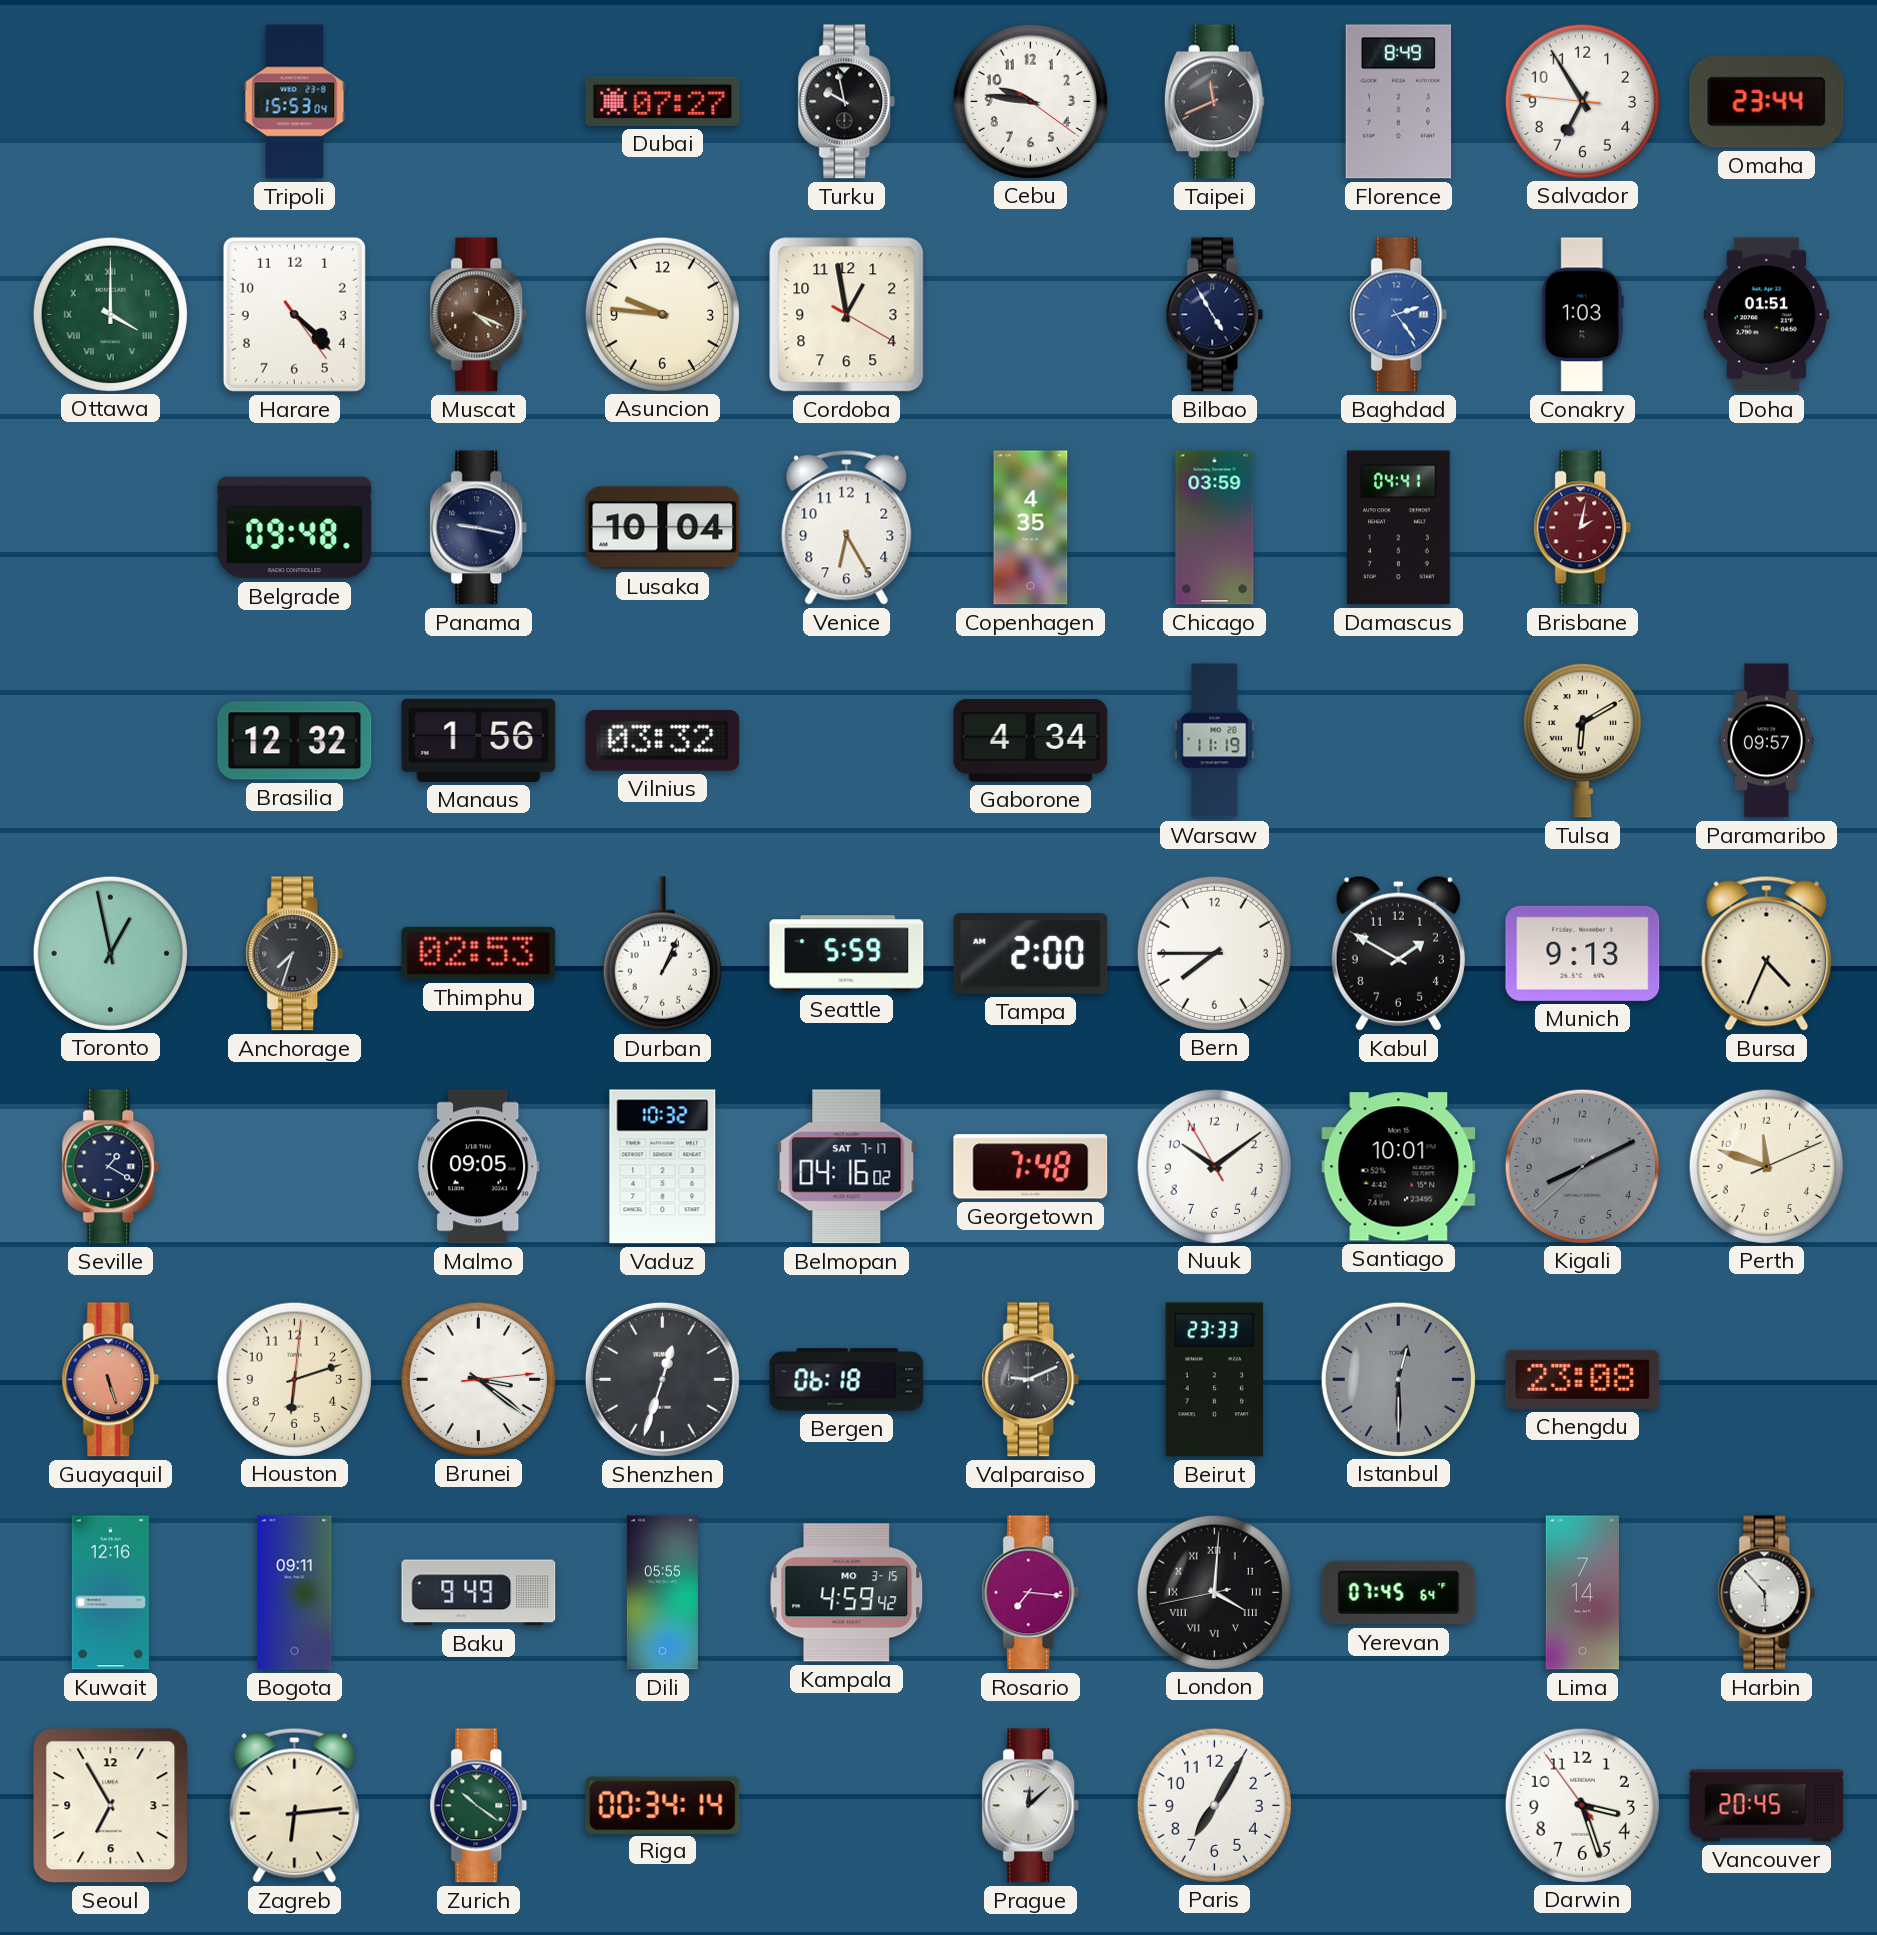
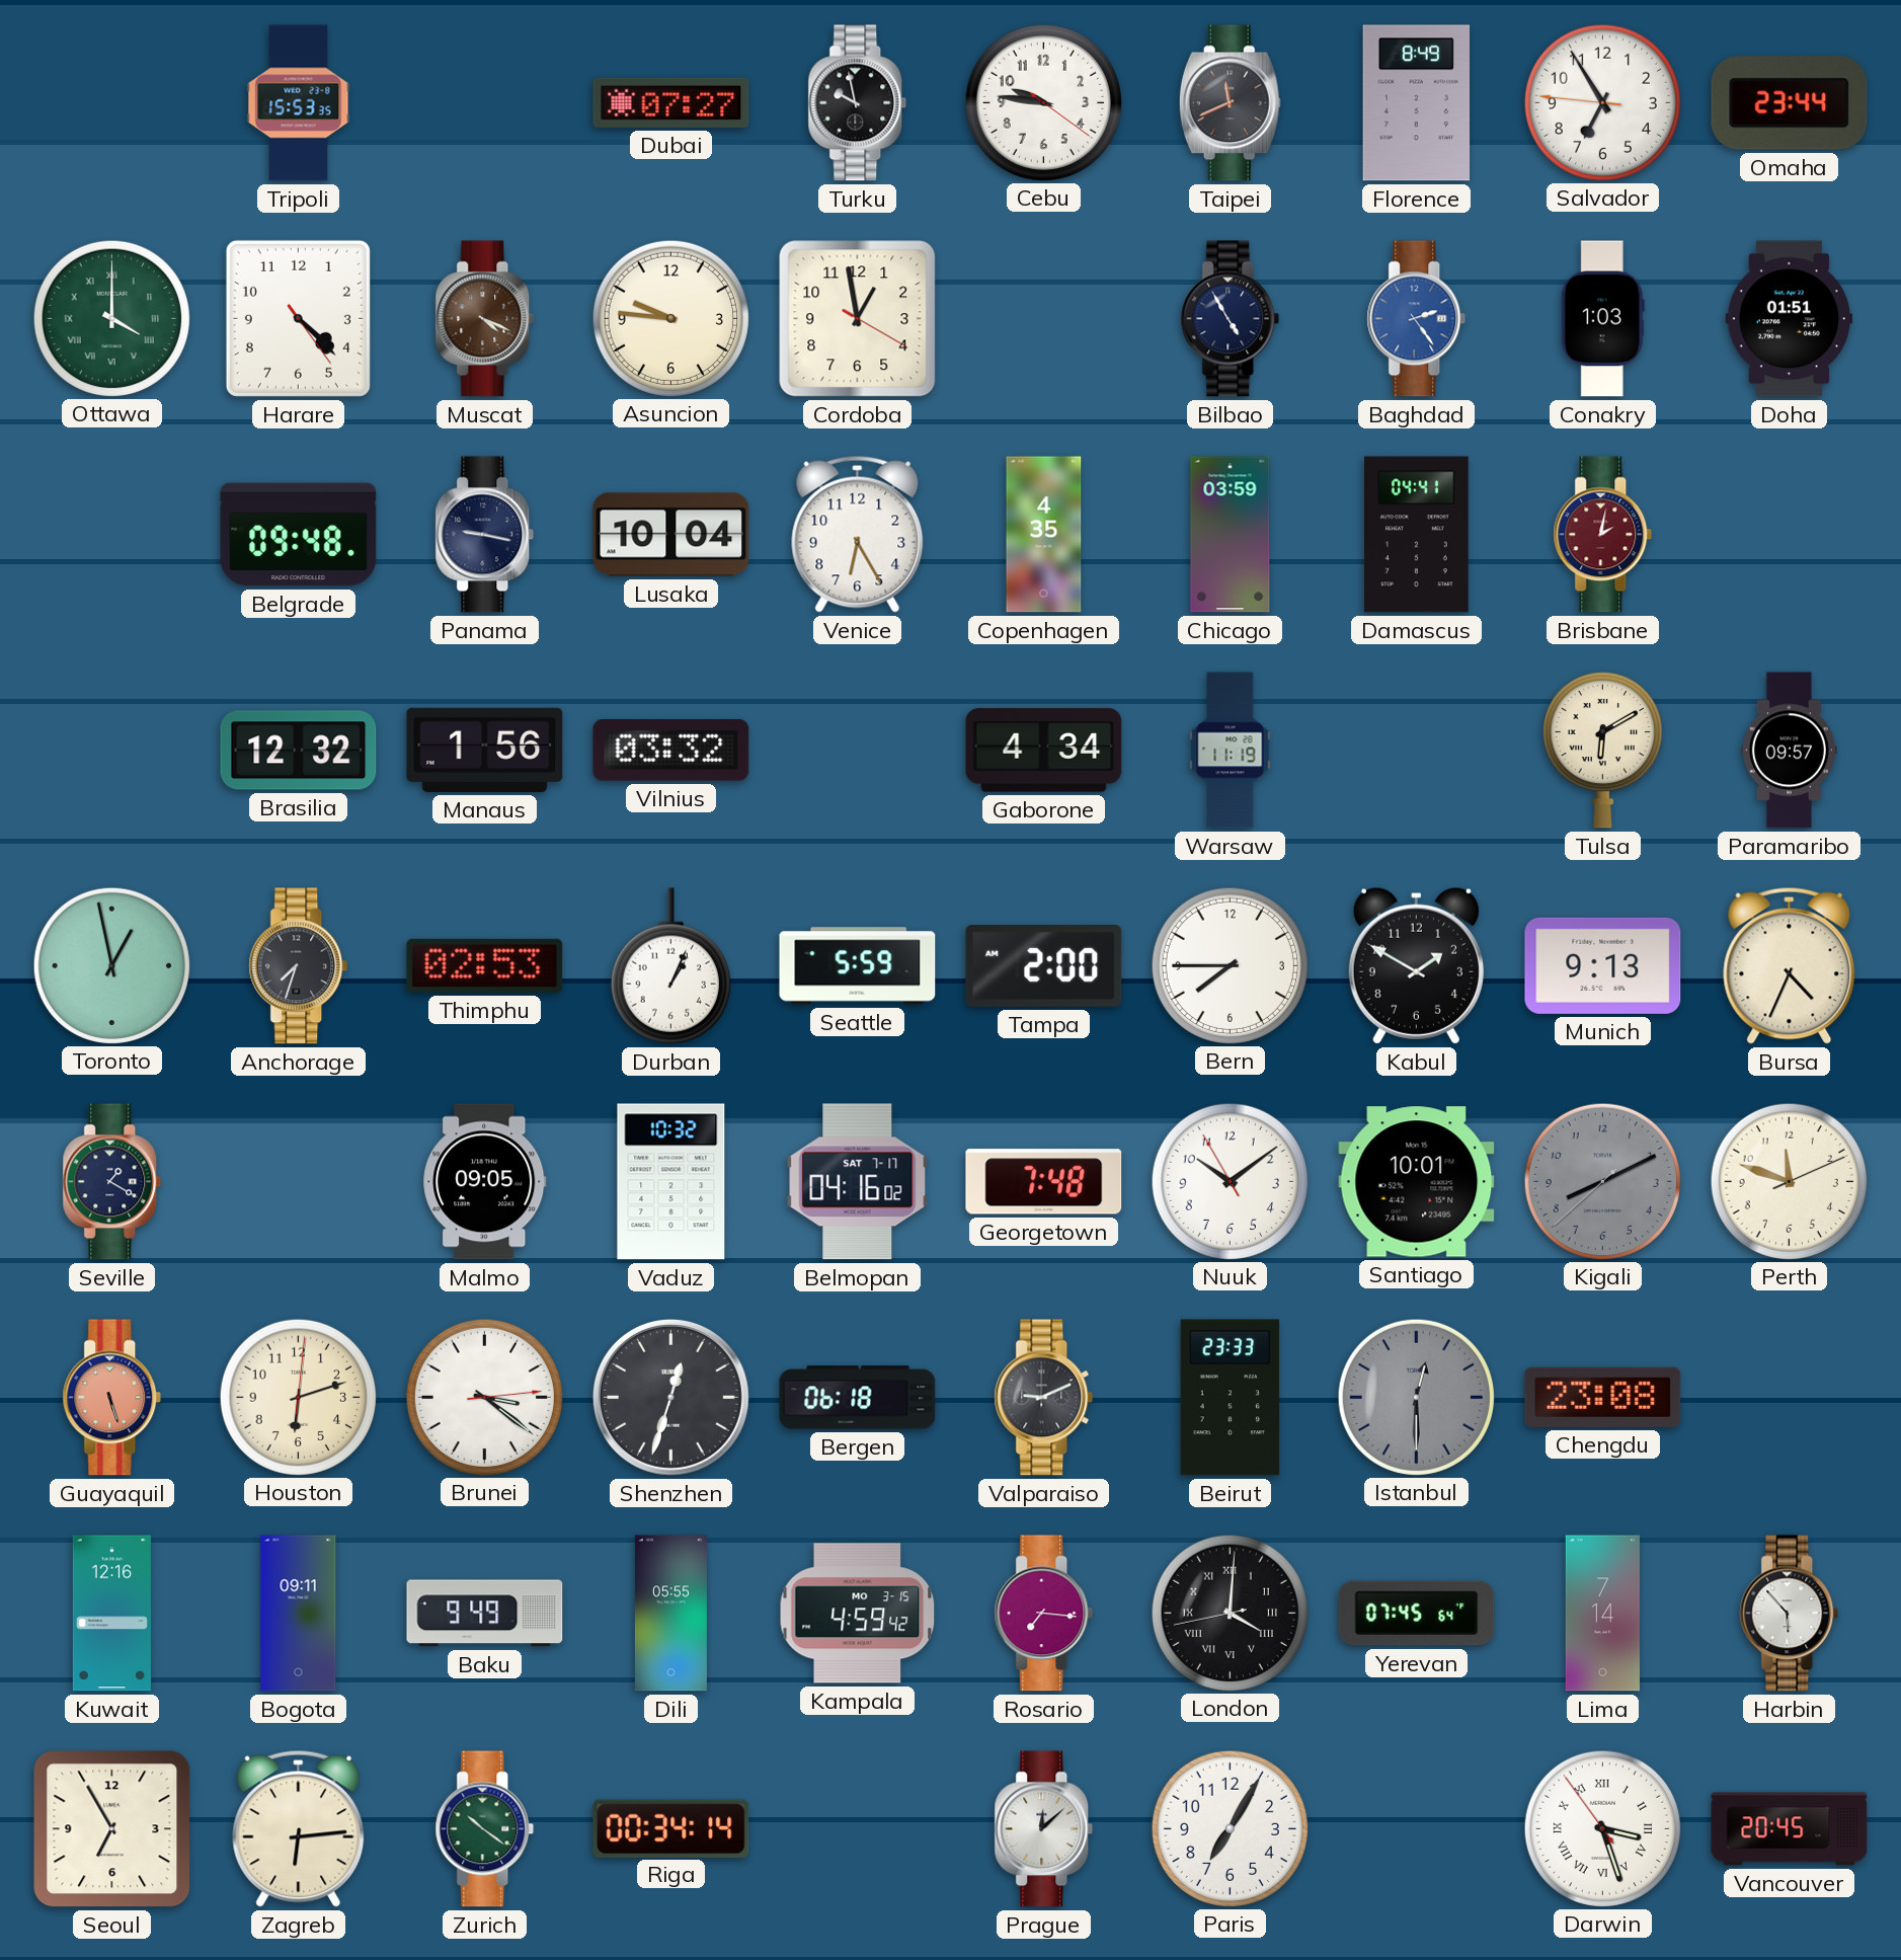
Tripoli: 15:53:04 -> 15:53:35 (299, 103)
Darwin numerals: Arabic -> Roman (1602, 1828)
